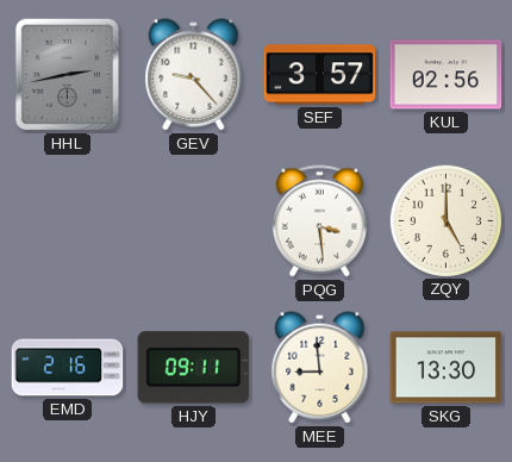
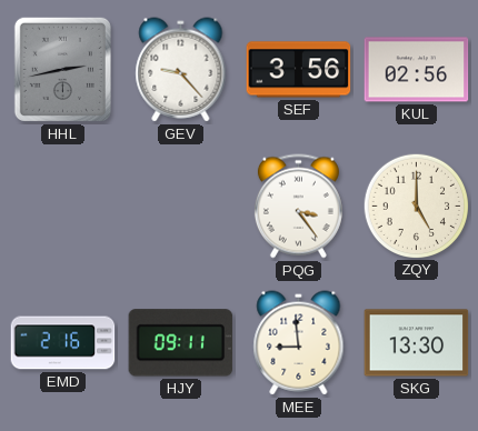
SEF: 3:57 -> 3:56 (299, 70)
PQG: 3:29 -> 3:24 (298, 207)
